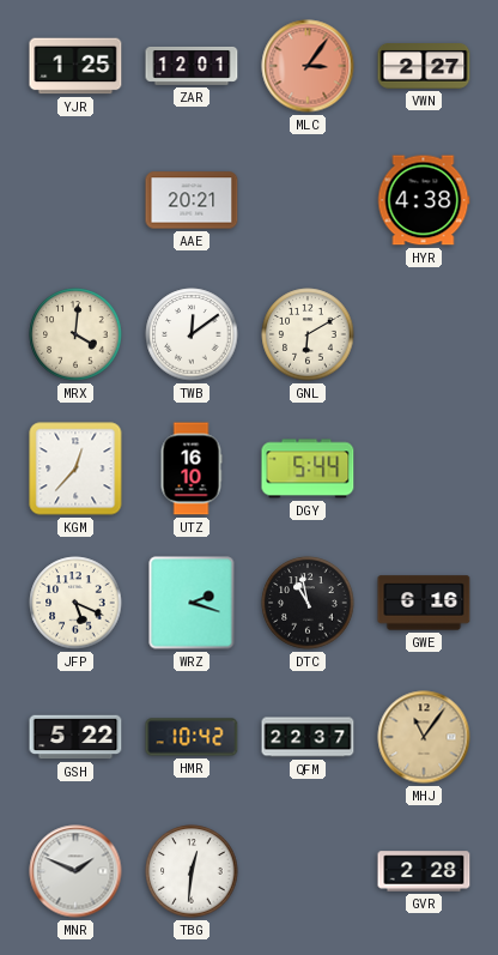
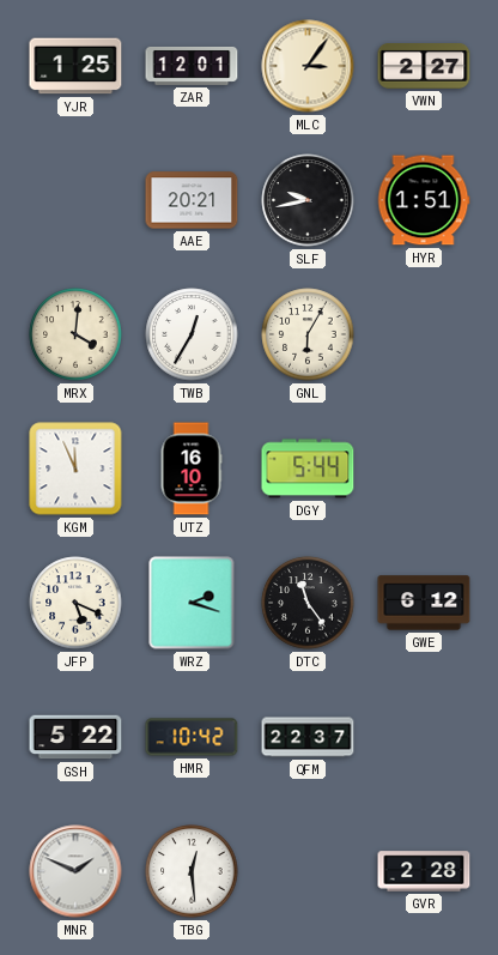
MLC dial: salmon -> cream (308, 66)
SLF: none -> 9:43 (308, 200)
HYR: 4:38 -> 1:51 (424, 200)
TWB: 12:09 -> 12:35 (192, 334)
GNL: 6:10 -> 6:05 (308, 334)
KGM: 12:37 -> 11:56 (75, 469)
DTC: 10:58 -> 11:24 (308, 603)
GWE: 6:16 -> 6:12 (424, 603)
MHJ: 11:06 -> none (424, 737)
TBG: 12:31 -> 12:29 (192, 871)
